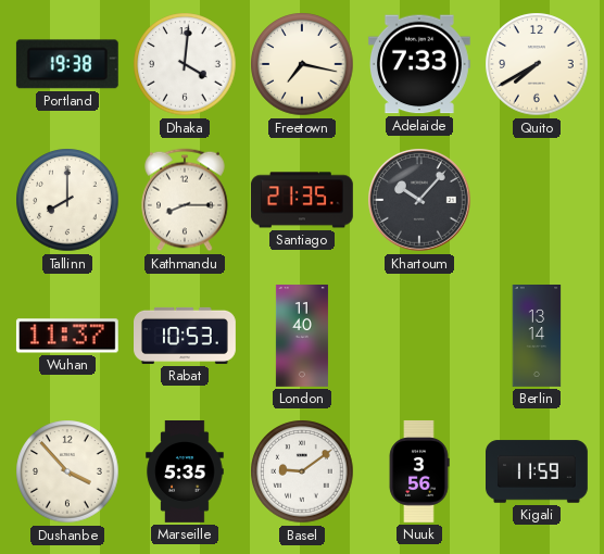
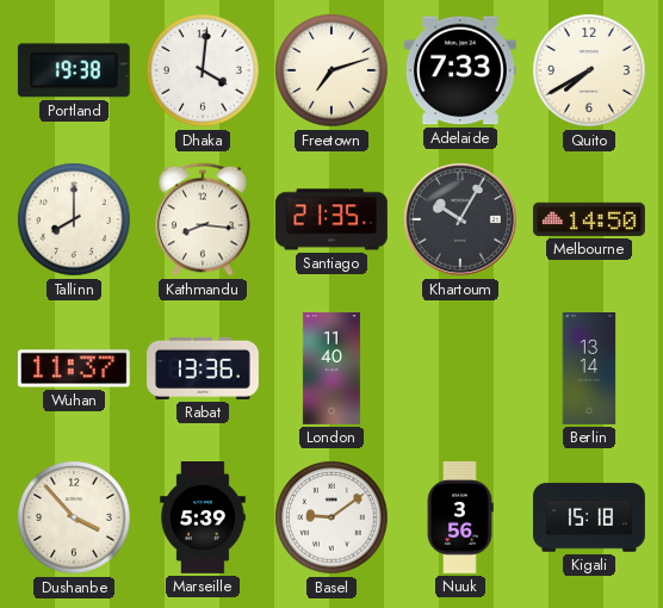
Freetown: 7:17 -> 7:12 (331, 70)
Kathmandu: 8:15 -> 8:16 (203, 219)
Khartoum: 10:07 -> 10:05 (461, 221)
Melbourne: none -> 14:50 (589, 219)
Rabat: 10:53 -> 13:36 (204, 368)
Marseille: 5:35 -> 5:39 (203, 519)
Kigali: 11:59 -> 15:18 (590, 517)
